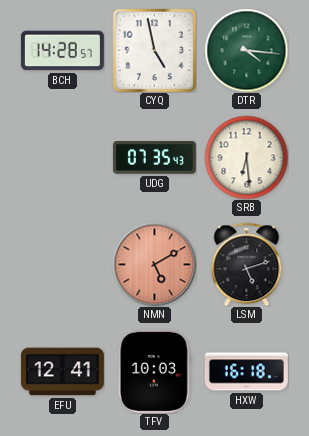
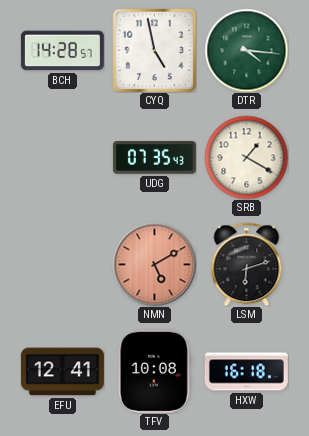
SRB: 6:29 -> 1:20 (246, 157)
LSM: 5:12 -> 6:12 (247, 264)
TFV: 10:03 -> 10:08 (154, 371)
